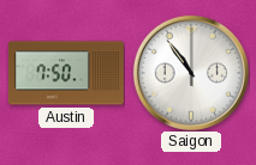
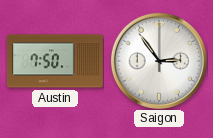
Saigon: 10:54 -> 2:54 (159, 61)
